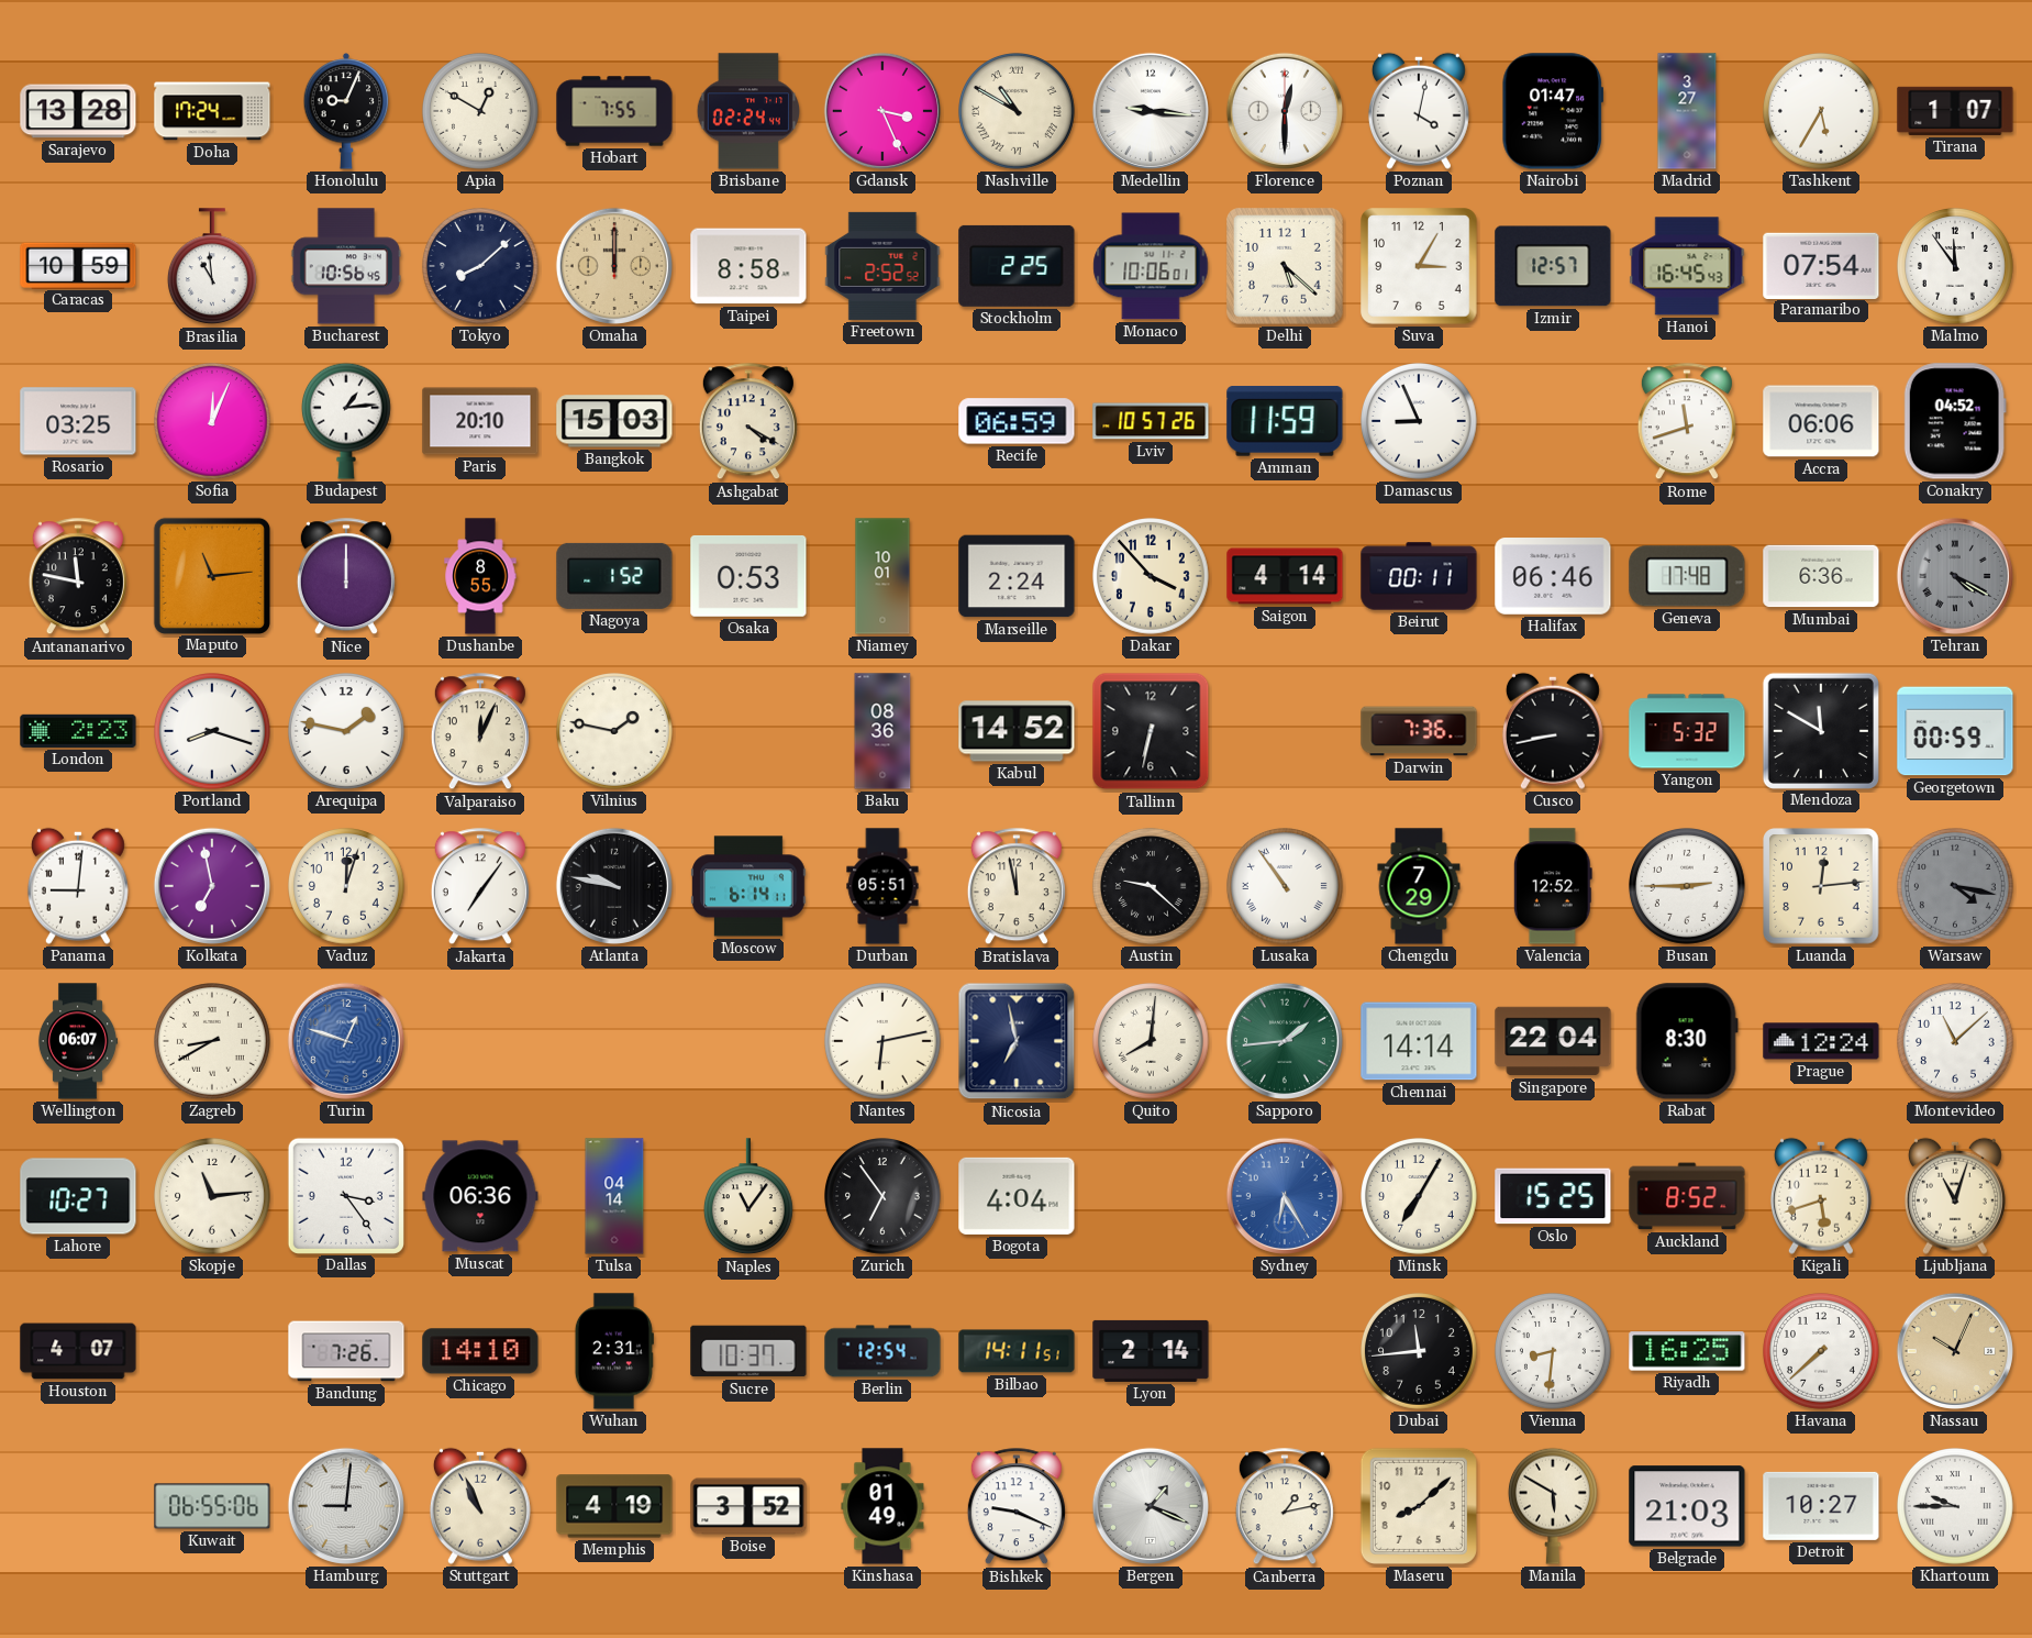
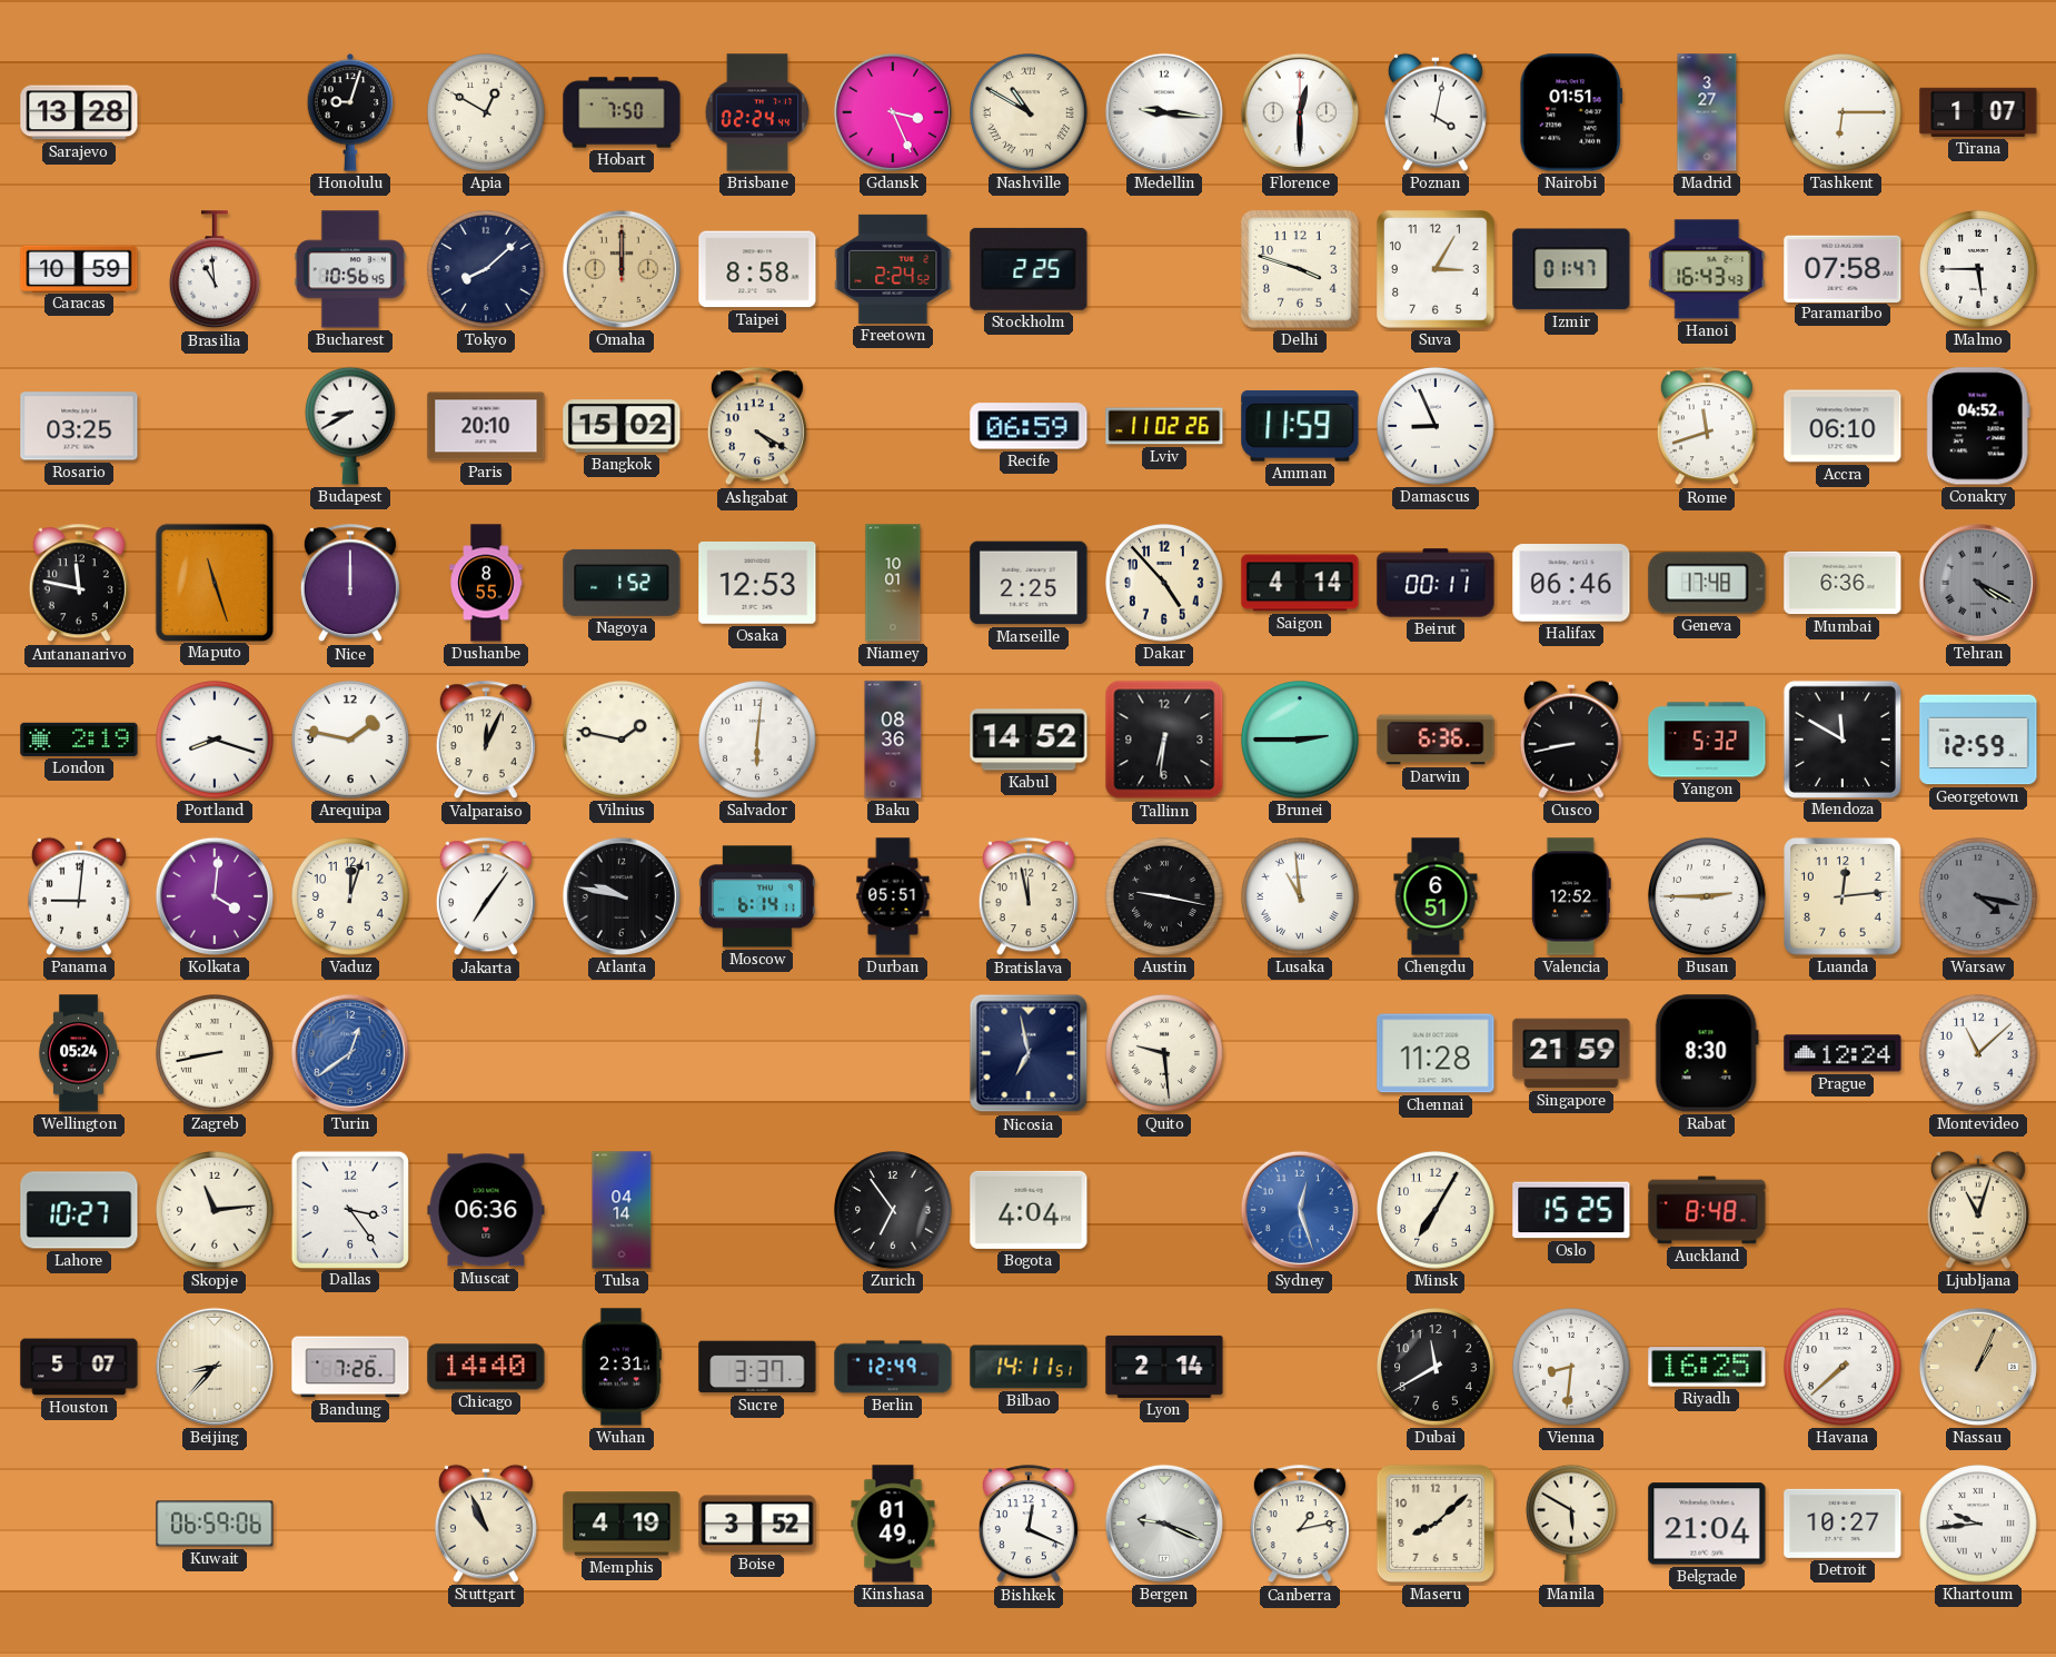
Doha: 17:24 -> none (212, 111)
Honolulu: 9:04 -> 9:03 (350, 112)
Hobart: 7:55 -> 7:50 (622, 112)
Nairobi: 01:47 -> 01:51 (1571, 112)
Tashkent: 5:35 -> 6:15 (1844, 113)
Freetown: 2:52 -> 2:24 (893, 269)
Monaco: 10:06 -> none (1151, 266)
Delhi: 5:22 -> 3:48 (1300, 269)
Izmir: 12:57 -> 01:47 (1571, 269)
Hanoi: 16:45 -> 16:43 (1707, 269)
Paramaribo: 07:54 -> 07:58 (1843, 268)
Malmo: 11:54 -> 5:45 (1979, 270)
Sofia: 12:04 -> none (213, 422)
Budapest: 1:14 -> 8:40 (350, 426)
Bangkok: 15:03 -> 15:02 (622, 426)
Lviv: 10:57 -> 11:02 (1164, 426)
Accra: 06:06 -> 06:10 (1843, 426)
Maputo: 11:14 -> 11:27 (213, 582)
Osaka: 0:53 -> 12:53 (757, 583)
Marseille: 2:24 -> 2:25 (1029, 583)
Dakar: 3:53 -> 4:53 (1165, 584)
London: 2:23 -> 2:19 (79, 740)
Salvador: none -> 6:01 (758, 741)
Tallinn: 6:32 -> 6:31 (1164, 740)
Brunei: none -> 2:45 (1301, 741)
Darwin: 7:36 -> 6:36 (1436, 740)
Georgetown: 00:59 -> 12:59 (1978, 740)
Kolkata: 6:58 -> 4:01 (215, 896)
Austin: 9:22 -> 9:17 (1165, 897)
Lusaka: 10:54 -> 10:59 (1301, 897)
Chengdu: 7:29 -> 6:51 (1436, 896)
Wellington: 06:07 -> 05:24 (79, 1053)
Zagreb: 8:40 -> 8:43 (216, 1054)
Turin: 12:48 -> 12:39 (350, 1053)
Nantes: 6:13 -> none (884, 1042)
Quito: 8:01 -> 9:29 (1165, 1054)
Sapporo: 1:44 -> none (1285, 1041)
Chennai: 14:14 -> 11:28 (1436, 1053)
Singapore: 22:04 -> 21:59 (1571, 1053)
Naples: 11:06 -> none (748, 1197)
Sydney: 6:25 -> 12:27 (1300, 1210)
Auckland: 8:52 -> 8:48 (1707, 1210)
Kigali: 5:42 -> none (1821, 1196)
Houston: 4:07 -> 5:07 (79, 1367)
Beijing: none -> 8:37 (215, 1367)
Chicago: 14:10 -> 14:40 (486, 1367)
Sucre: 10:37 -> 3:37 (757, 1367)
Berlin: 12:54 -> 12:49 (893, 1367)
Dubai: 11:44 -> 11:40 (1437, 1368)
Nassau: 10:04 -> 1:04 (1978, 1367)
Kuwait: 06:55 -> 06:59 (215, 1524)
Hamburg: 9:01 -> none (346, 1506)
Bishkek: 9:19 -> 12:19 (1029, 1525)
Bergen: 1:19 -> 9:19 (1164, 1524)
Belgrade: 21:03 -> 21:04 (1707, 1524)
Khartoum: 9:45 -> 9:44 (1979, 1525)
